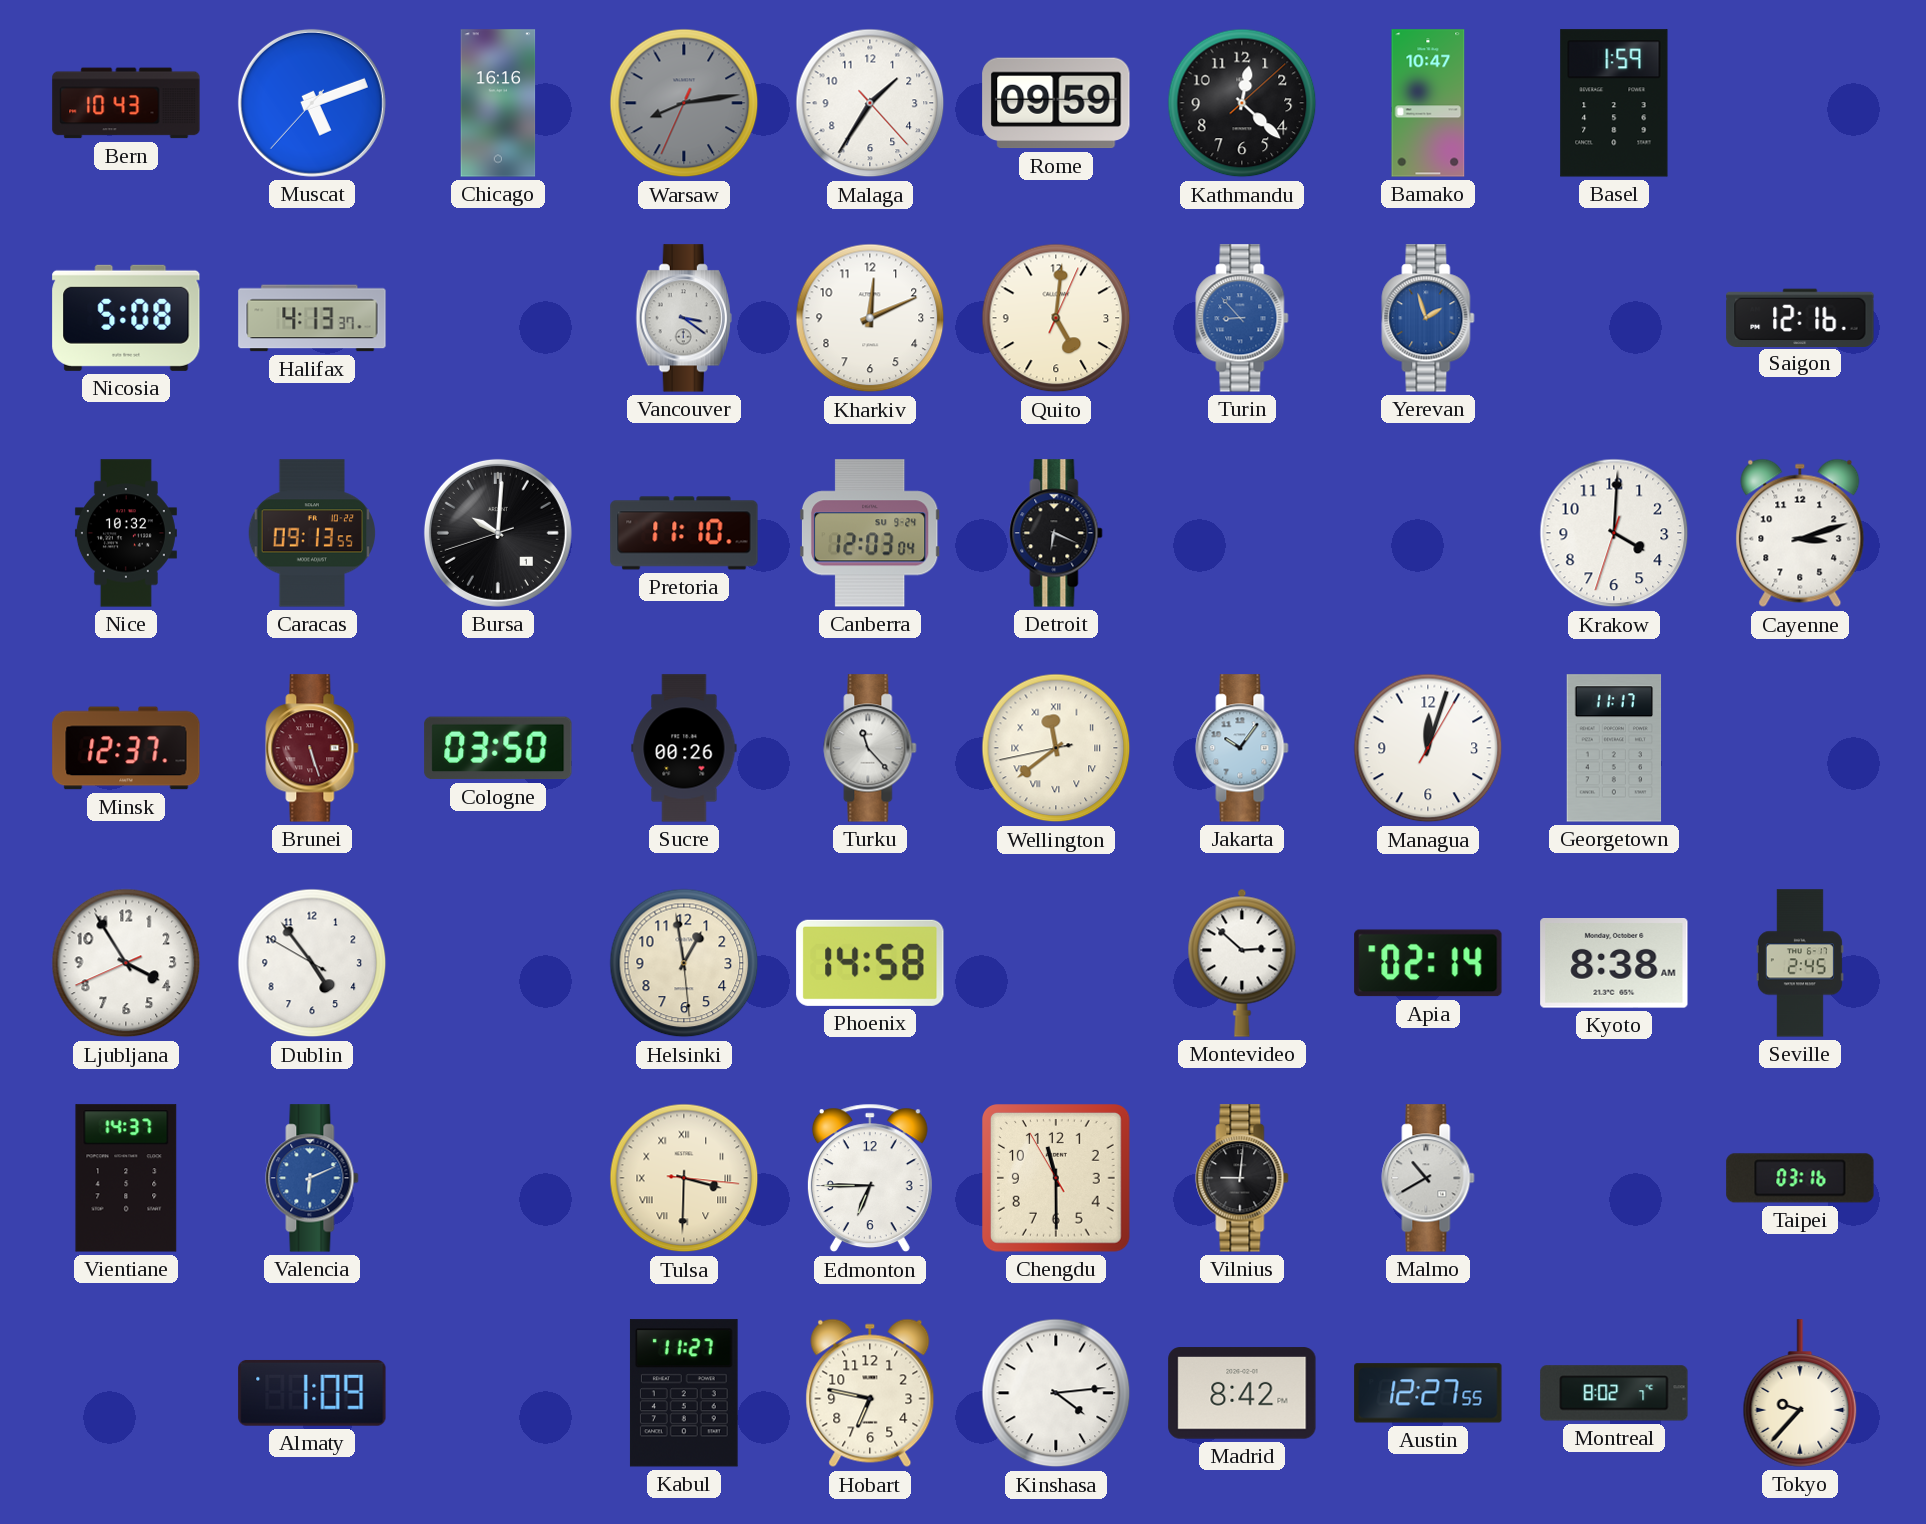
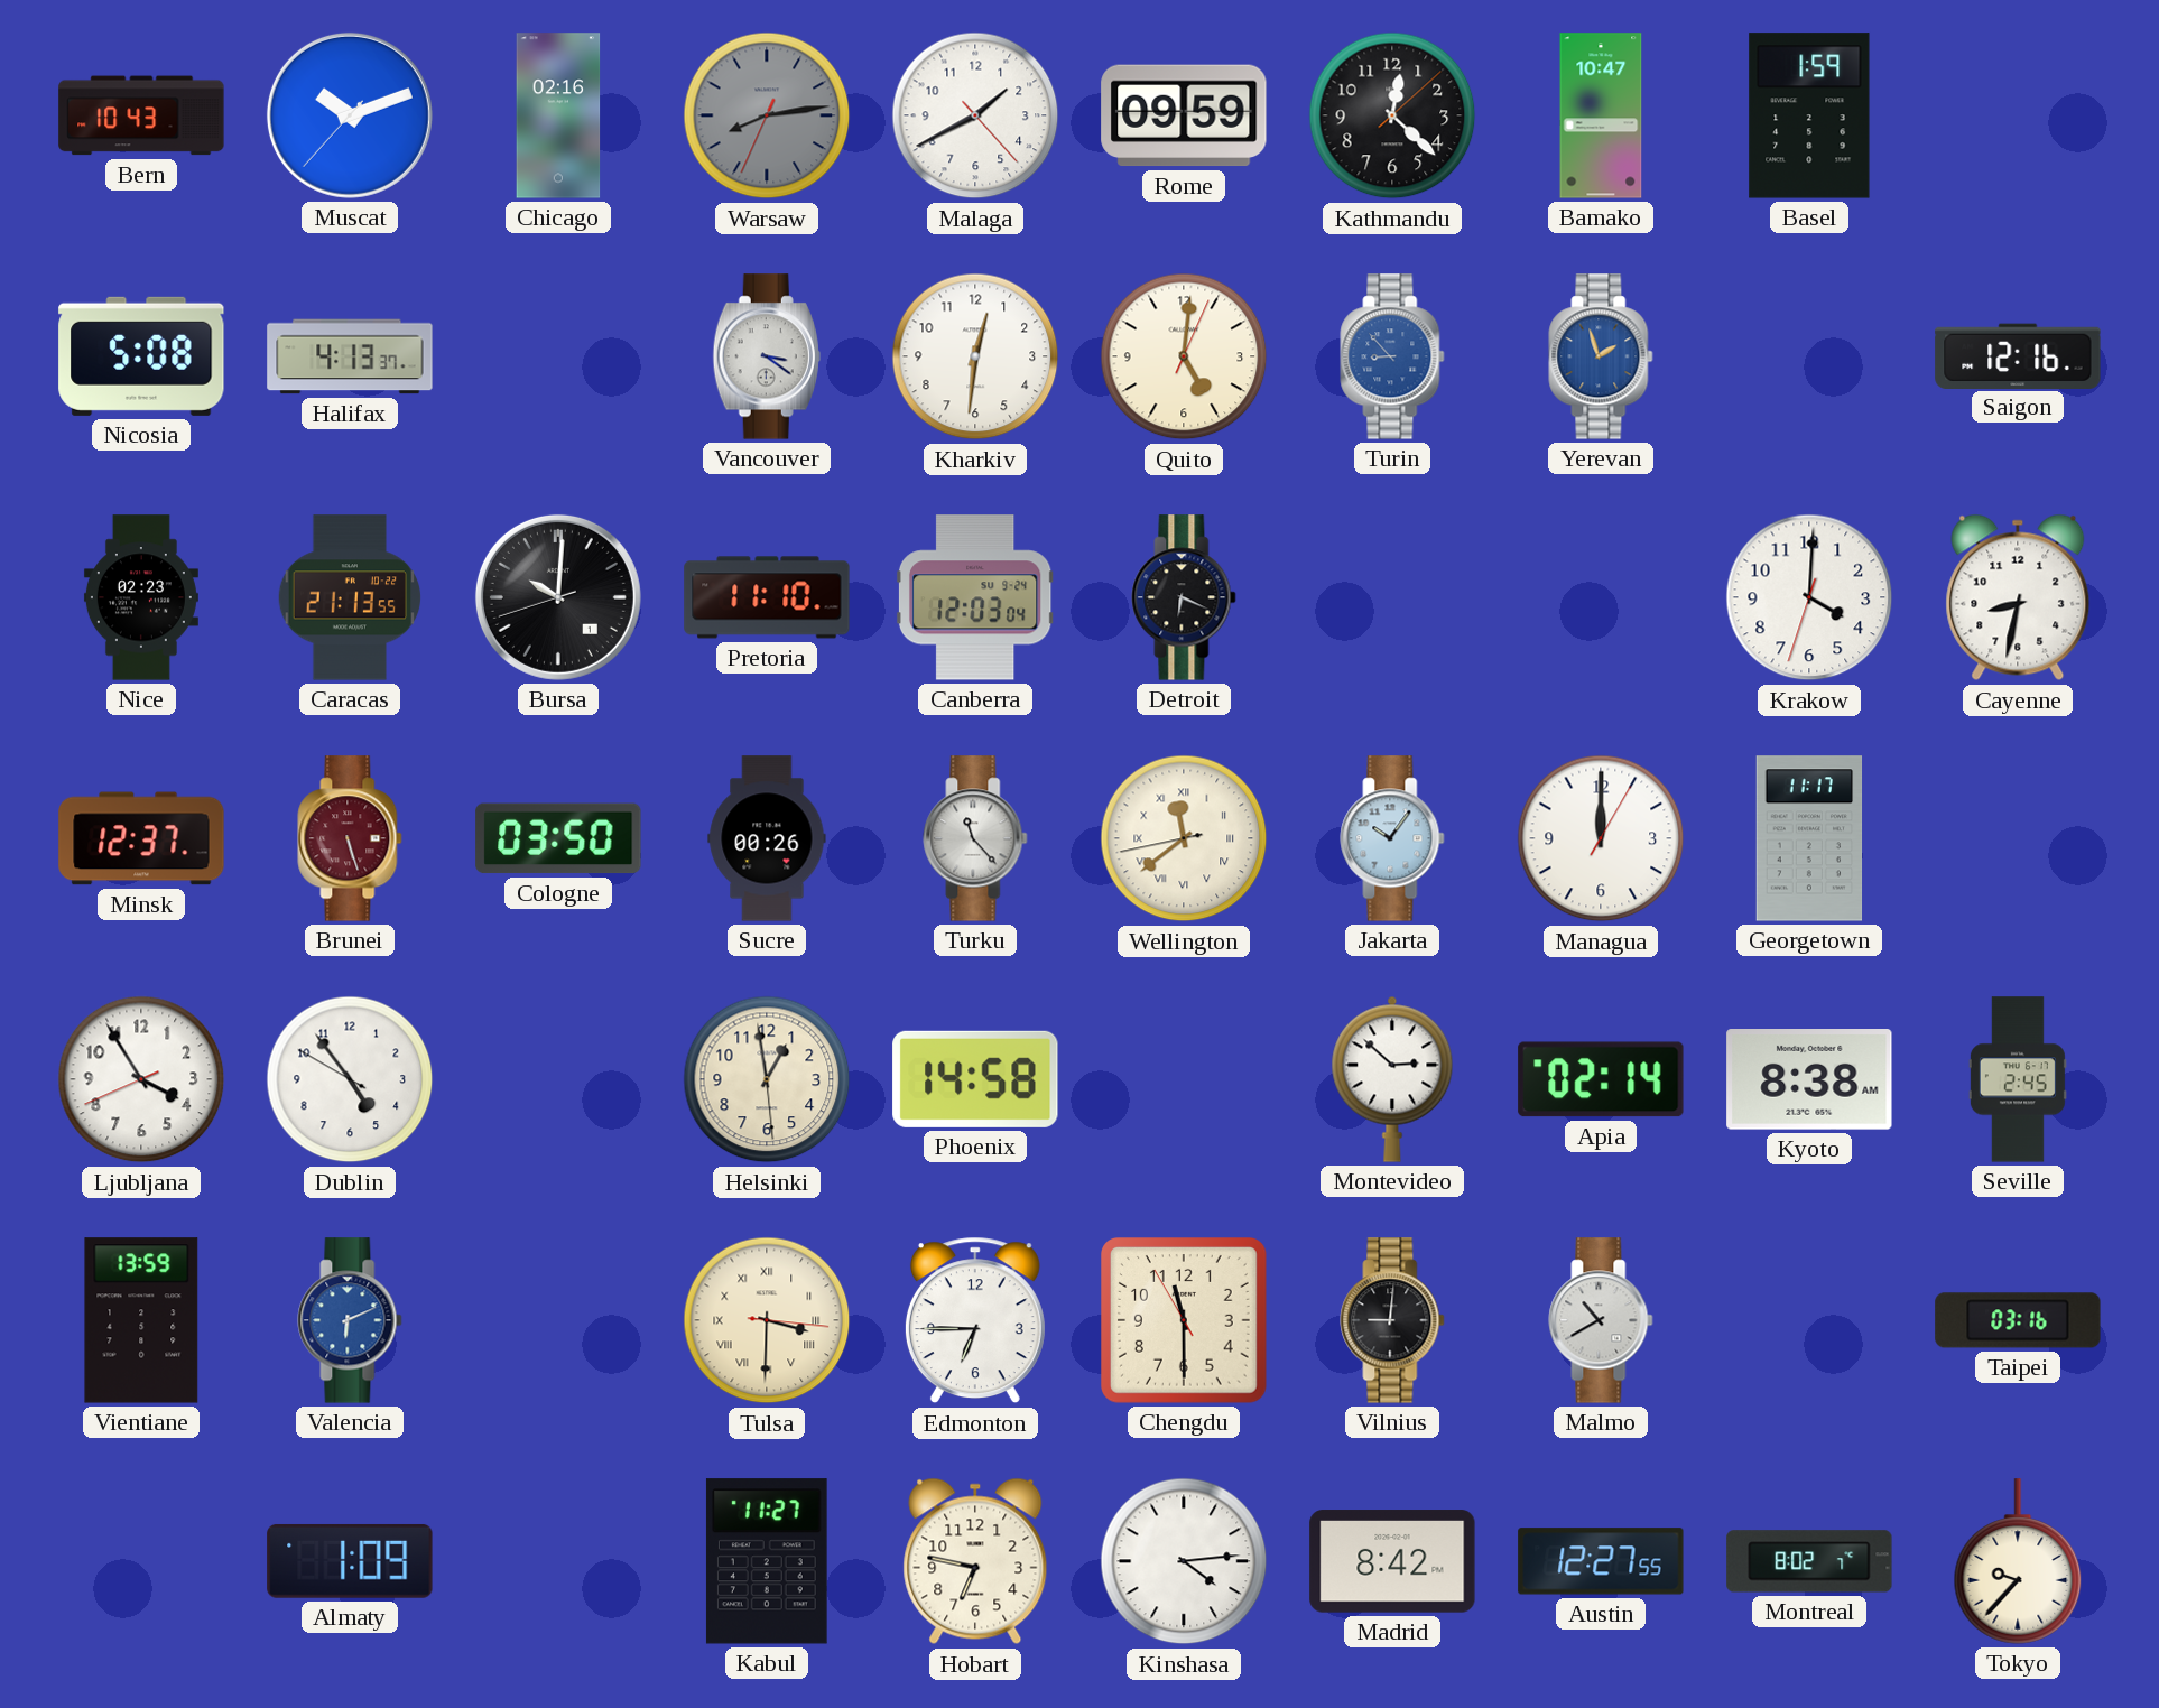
Muscat: 5:11 -> 10:11 (350, 115)
Chicago: 16:16 -> 02:16 (558, 115)
Malaga: 1:35 -> 1:40 (975, 115)
Kharkiv: 12:11 -> 12:31 (975, 356)
Nice: 10:32 -> 02:23 (141, 597)
Caracas: 09:13 -> 21:13 (350, 597)
Cayenne: 3:12 -> 8:32 (2018, 597)
Managua: 12:03 -> 12:00 (1601, 838)
Vientiane: 14:37 -> 13:59 (141, 1320)
